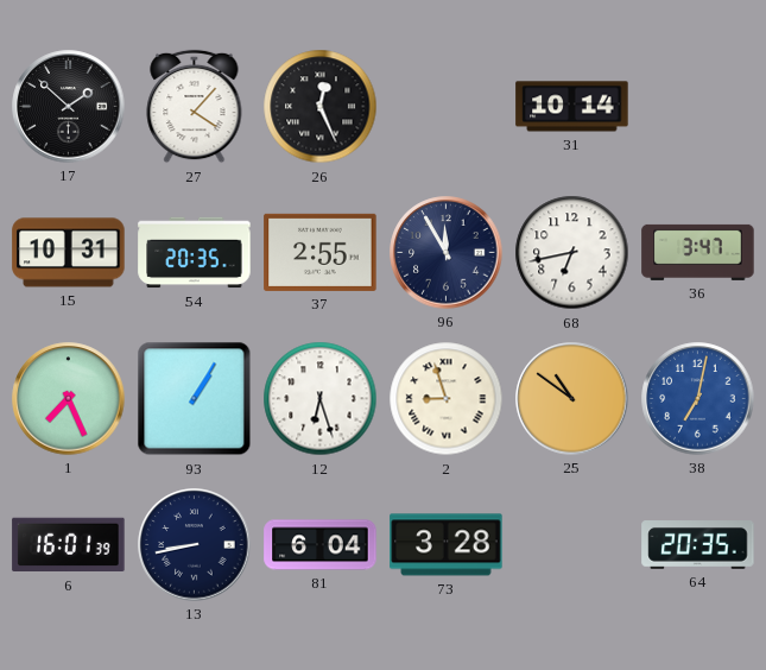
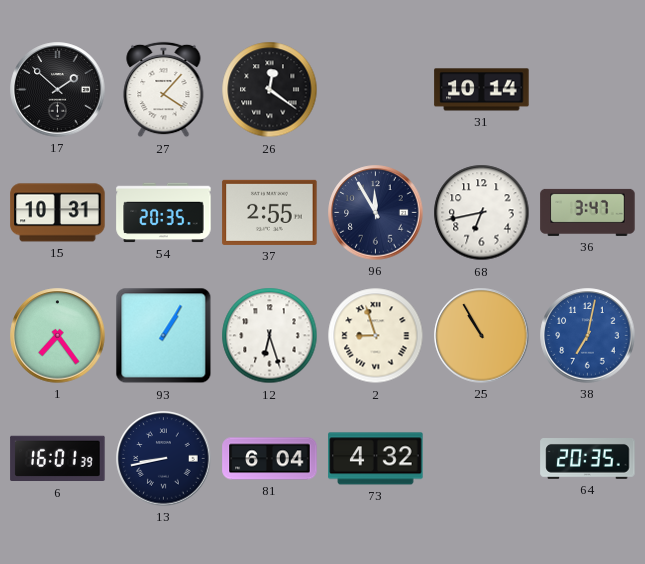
26: 12:26 -> 12:21 (270, 90)
1: 7:26 -> 7:24 (58, 336)
25: 10:51 -> 10:55 (482, 336)
73: 3:28 -> 4:32 (376, 459)
